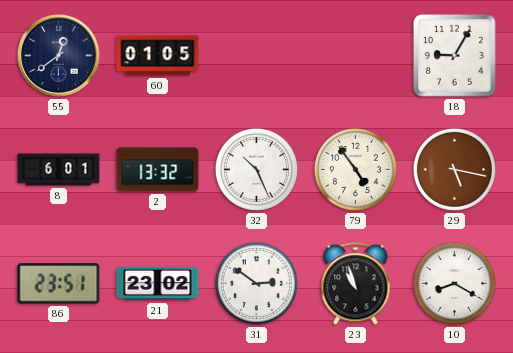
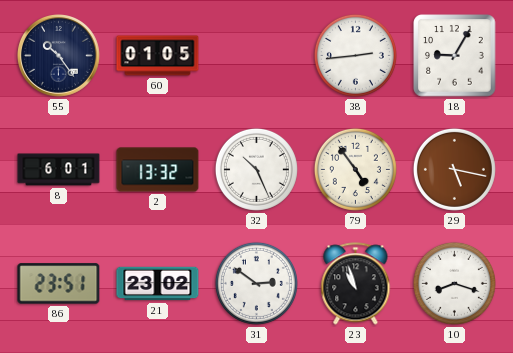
55: 12:39 -> 10:24 (59, 56)
38: none -> 2:44 (355, 55)
10: 8:20 -> 8:18 (454, 283)
